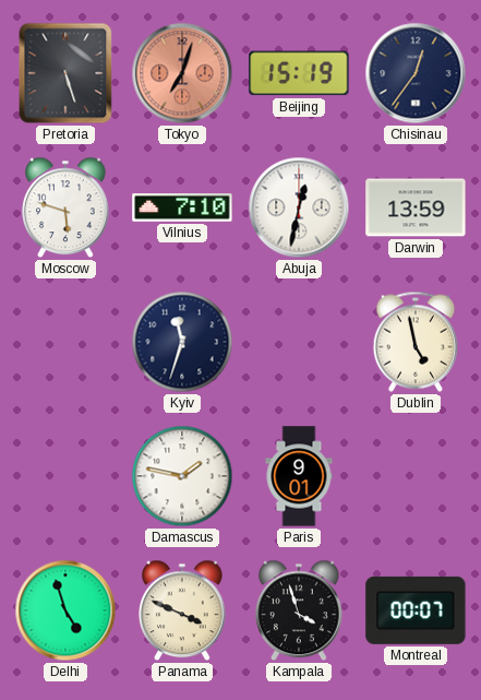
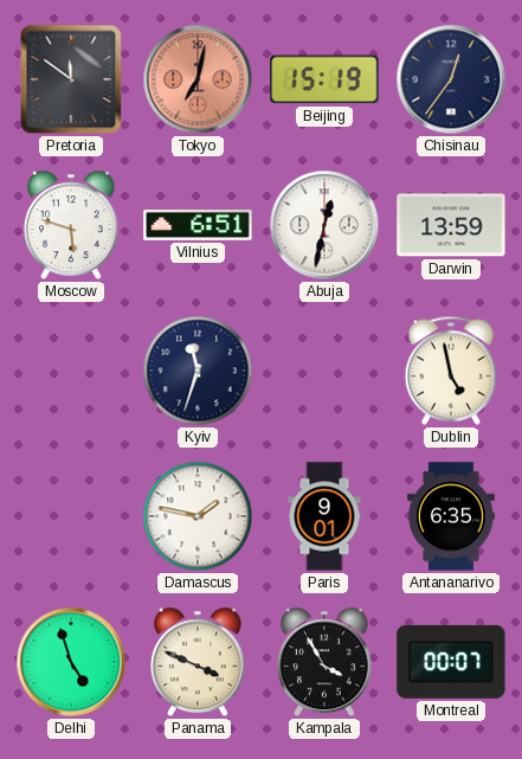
Pretoria: 5:27 -> 11:51 (71, 79)
Tokyo: 7:03 -> 7:02 (198, 79)
Vilnius: 7:10 -> 6:51 (198, 226)
Antananarivo: none -> 6:35 (451, 516)
Kampala: 3:57 -> 3:55 (326, 662)
